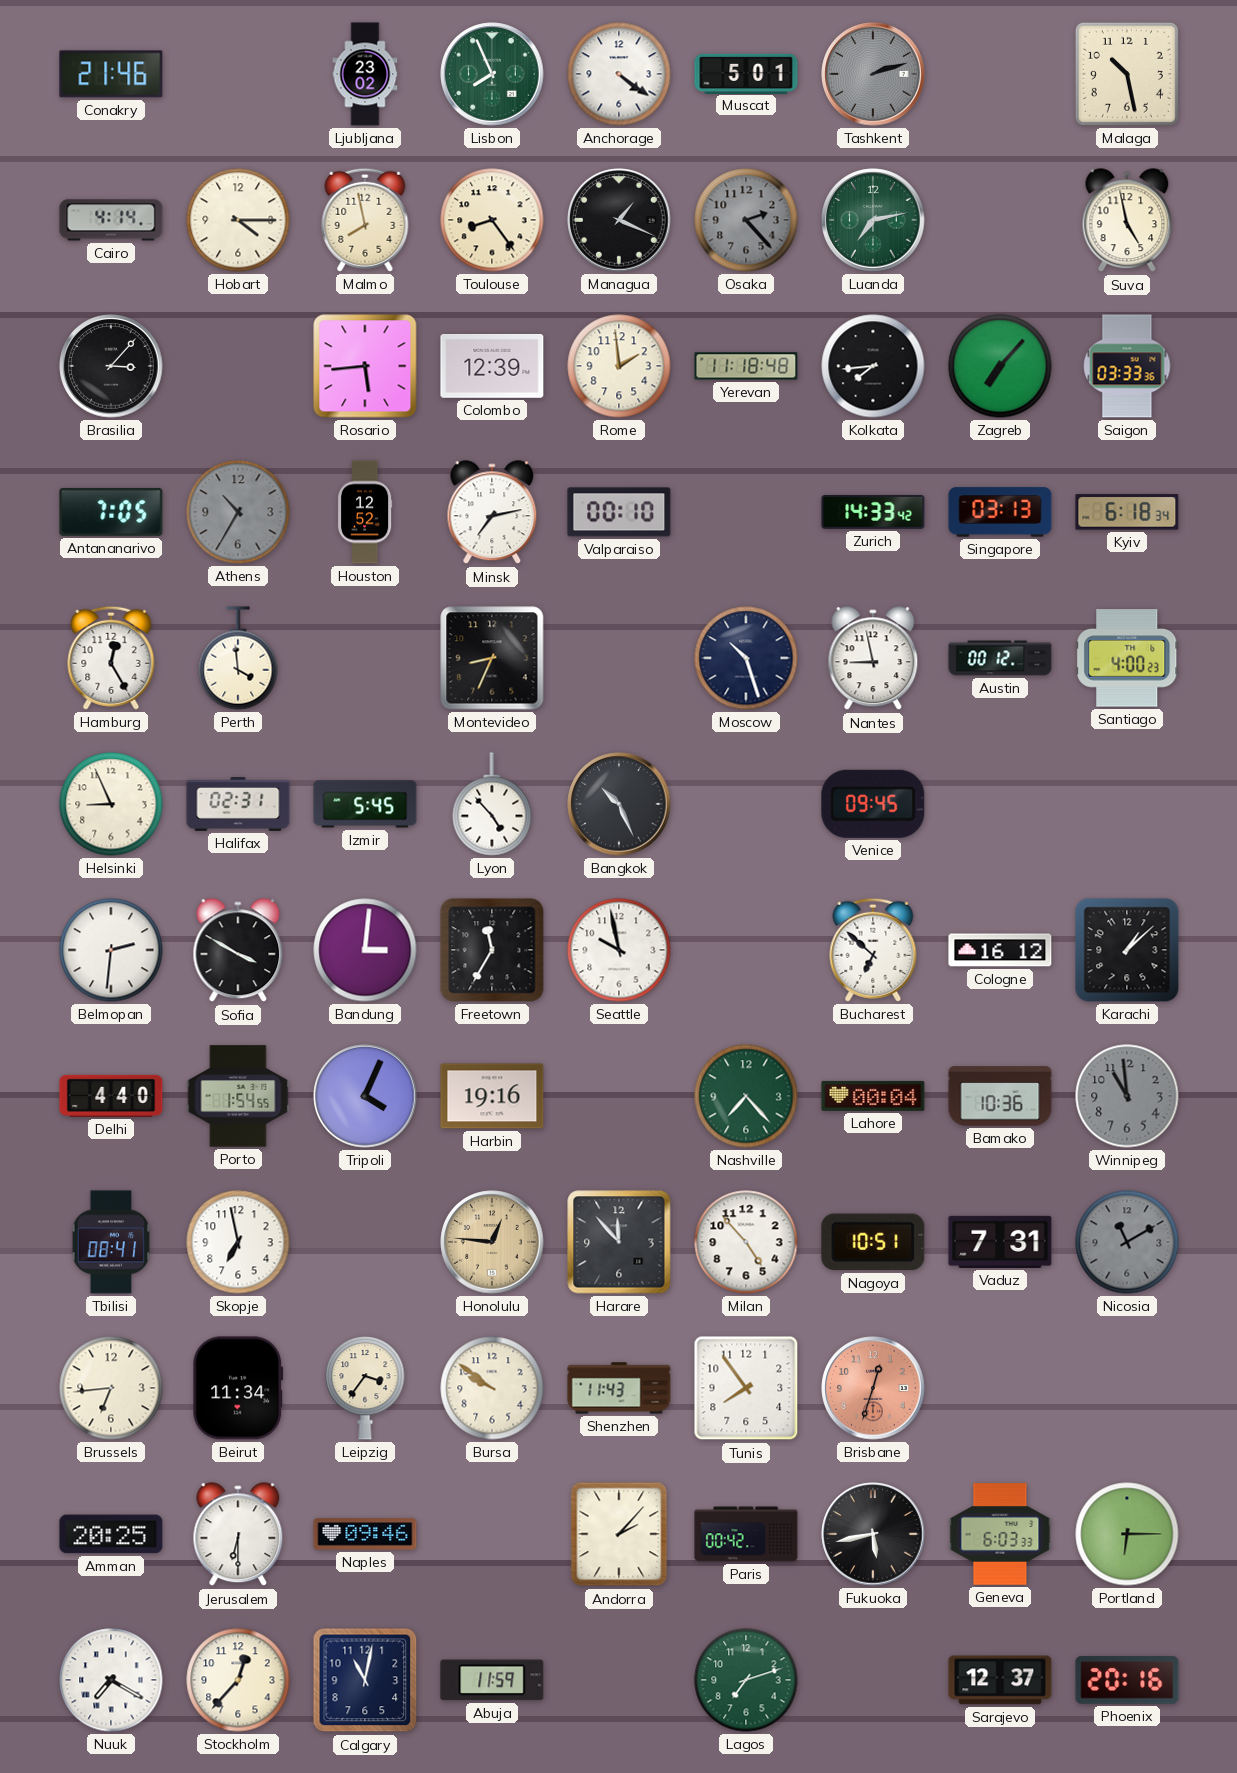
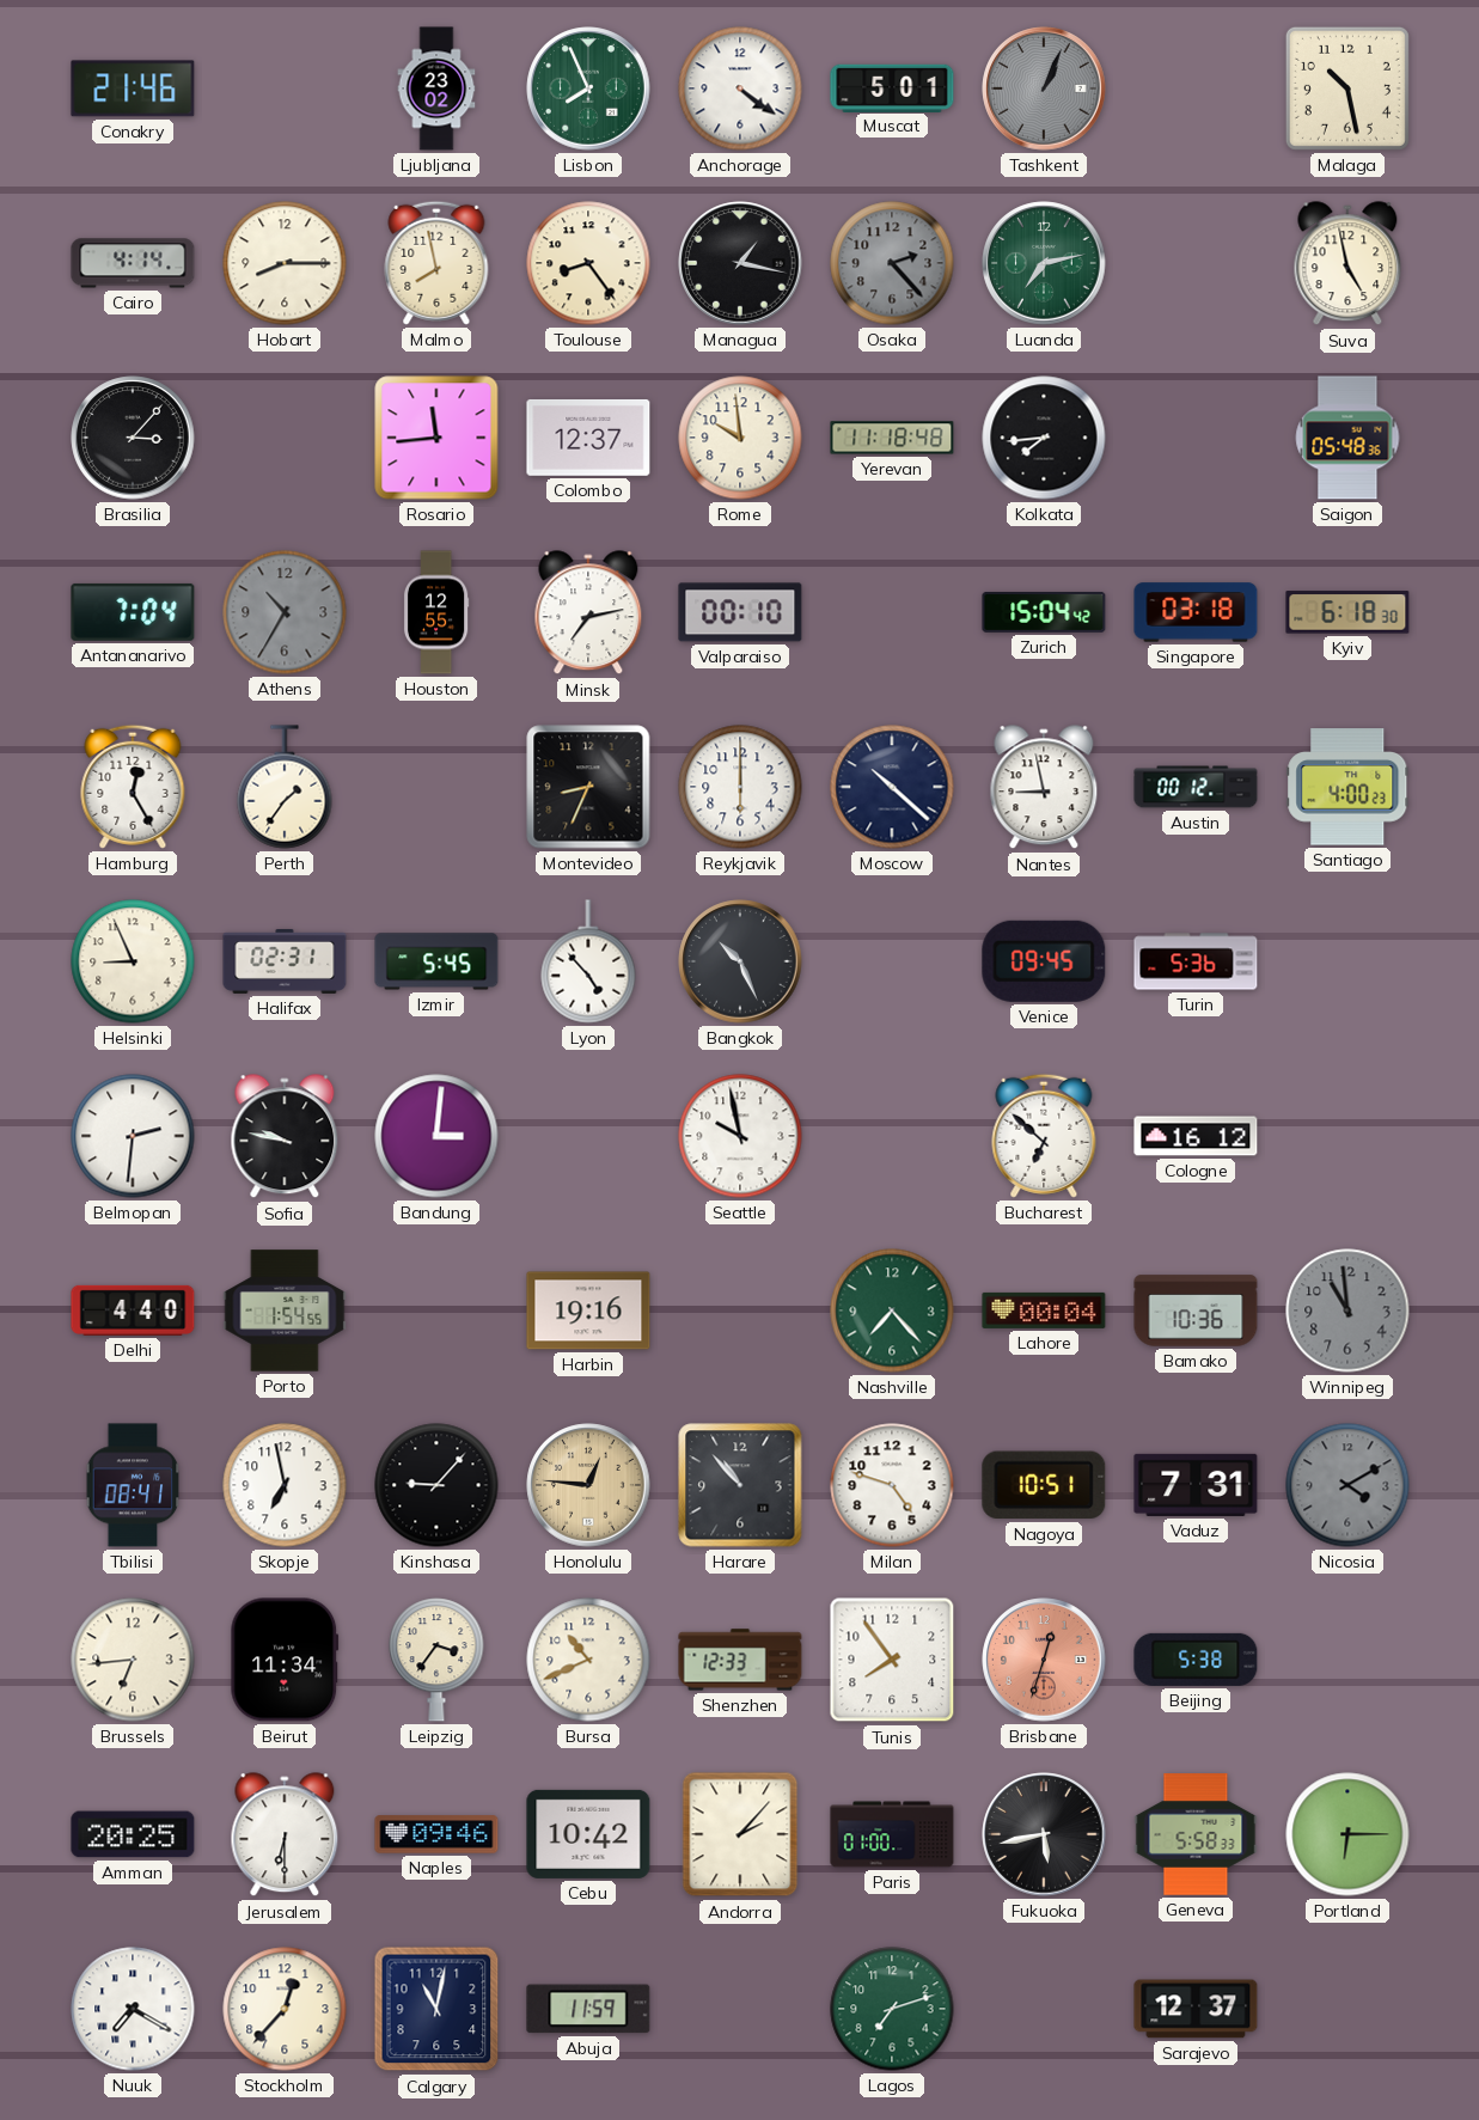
Tashkent: 2:12 -> 1:04 (1044, 88)
Hobart: 4:15 -> 8:15 (285, 263)
Managua: 1:19 -> 1:17 (740, 263)
Rosario: 5:44 -> 11:44 (436, 438)
Colombo: 12:39 -> 12:37 (588, 438)
Rome: 1:59 -> 9:59 (740, 438)
Zagreb: 7:07 -> none (1000, 366)
Saigon: 03:33 -> 05:48 (1347, 438)
Antananarivo: 7:05 -> 7:04 (133, 612)
Houston: 12:52 -> 12:55 (436, 612)
Zurich: 14:33 -> 15:04 (1044, 612)
Singapore: 03:13 -> 03:18 (1196, 612)
Kyiv: 6:18:34 -> 6:18:30 (1347, 612)
Perth: 3:59 -> 1:36 (285, 787)
Reykjavik: none -> 6:00 (740, 787)
Moscow: 10:27 -> 10:22 (892, 787)
Turin: none -> 5:36 (1196, 961)
Sofia: 3:50 -> 9:47 (285, 1137)
Freetown: 11:35 -> none (492, 950)
Karachi: 1:08 -> none (1127, 950)
Tripoli: 4:04 -> none (365, 1096)
Kinshasa: none -> 9:07 (436, 1485)
Harare: 11:53 -> 10:53 (740, 1485)
Milan: 4:53 -> 4:48 (892, 1485)
Nicosia: 11:10 -> 4:10 (1347, 1485)
Bursa: 9:51 -> 10:41 (588, 1660)
Shenzhen: 11:43 -> 12:33 (740, 1660)
Beijing: none -> 5:38 (1196, 1660)
Cebu: none -> 10:42 (588, 1834)
Paris: 00:42 -> 01:00 (892, 1834)
Geneva: 6:03 -> 5:58 (1196, 1834)
Phoenix: 20:16 -> none (1127, 1680)
